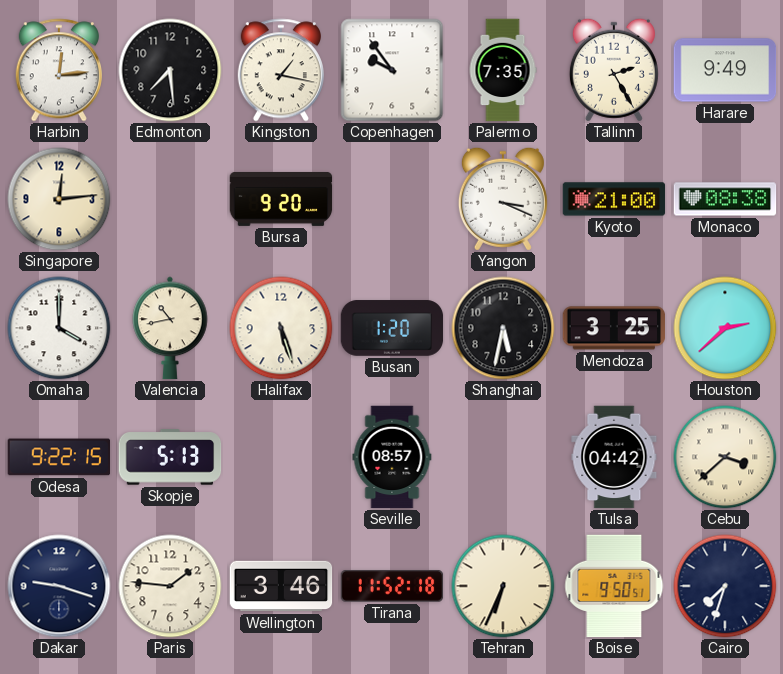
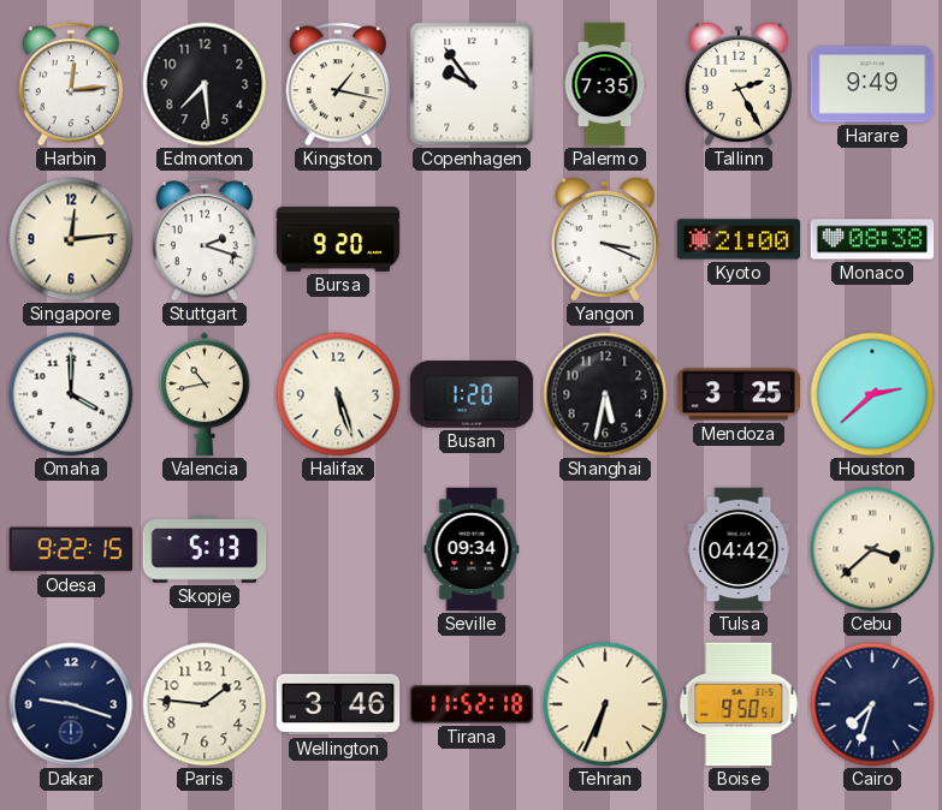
Stuttgart: none -> 2:18 (205, 239)
Seville: 08:57 -> 09:34 (472, 549)
